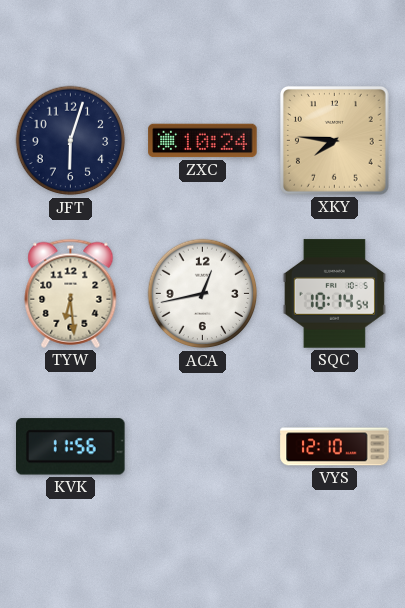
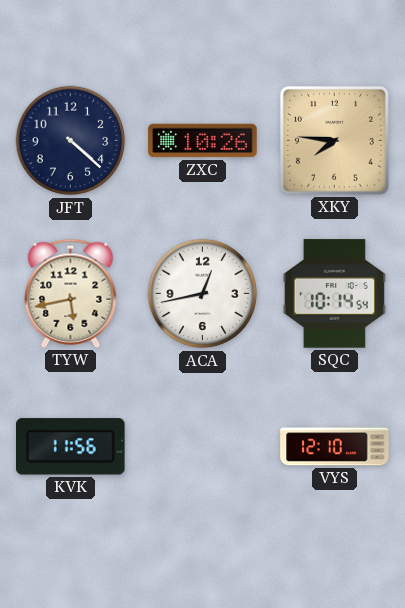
JFT: 6:03 -> 4:22 (71, 141)
ZXC: 10:24 -> 10:26 (203, 141)
TYW: 6:29 -> 5:43 (71, 293)
